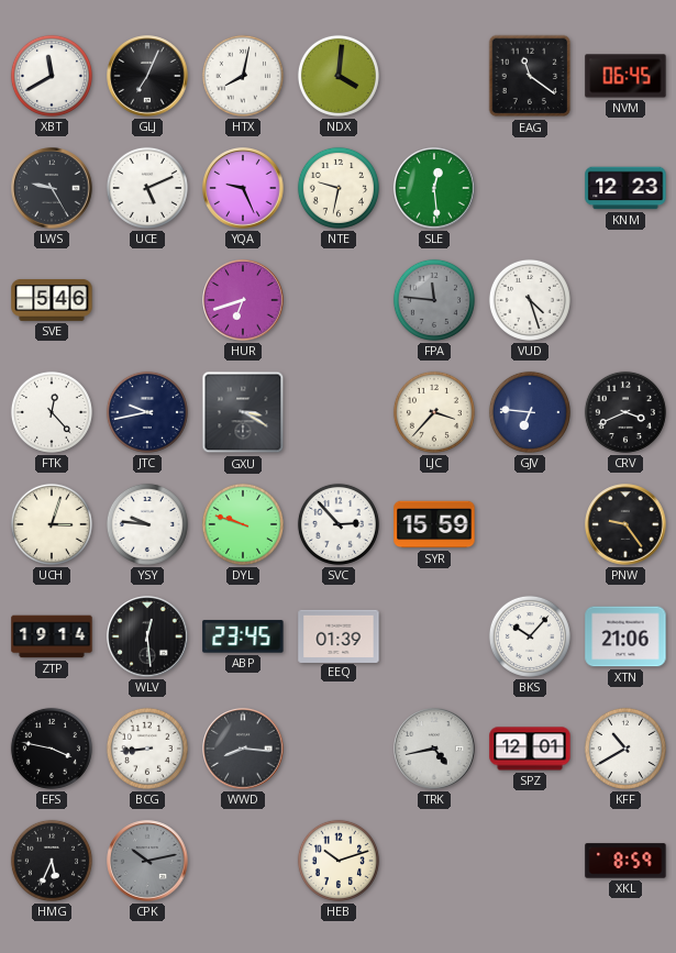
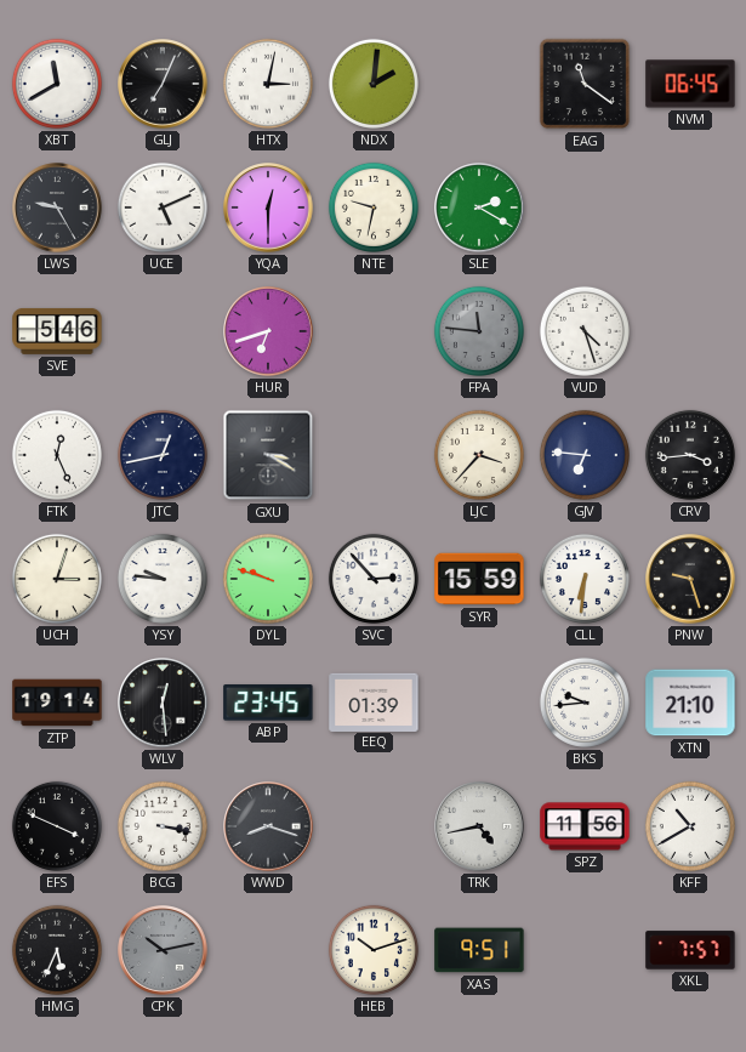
HTX: 8:02 -> 3:02 (268, 84)
NDX: 4:01 -> 2:01 (374, 84)
YQA: 9:26 -> 12:30 (268, 207)
SLE: 12:29 -> 2:20 (479, 207)
KNM: 12:23 -> none (625, 188)
FTK: 12:23 -> 12:26 (57, 455)
JTC: 9:43 -> 12:43 (163, 455)
CRV: 3:41 -> 3:44 (690, 455)
CLL: none -> 6:31 (585, 579)
PNW: 9:24 -> 9:27 (690, 579)
BKS: 10:07 -> 9:44 (585, 703)
XTN: 21:06 -> 21:10 (690, 703)
EFS: 3:47 -> 3:49 (57, 826)
BCG: 8:44 -> 3:17 (163, 826)
WWD: 8:16 -> 8:18 (268, 826)
SPZ: 12:01 -> 11:56 (585, 826)
XAS: none -> 9:51 (479, 950)
XKL: 8:59 -> 7:57 (690, 950)
